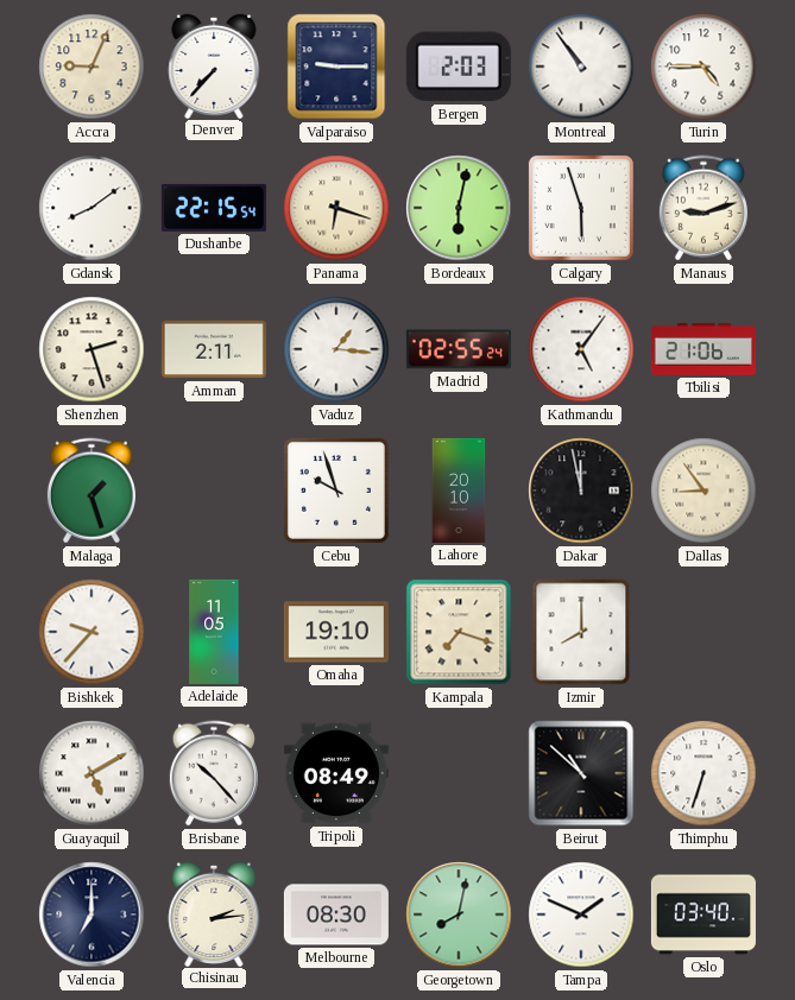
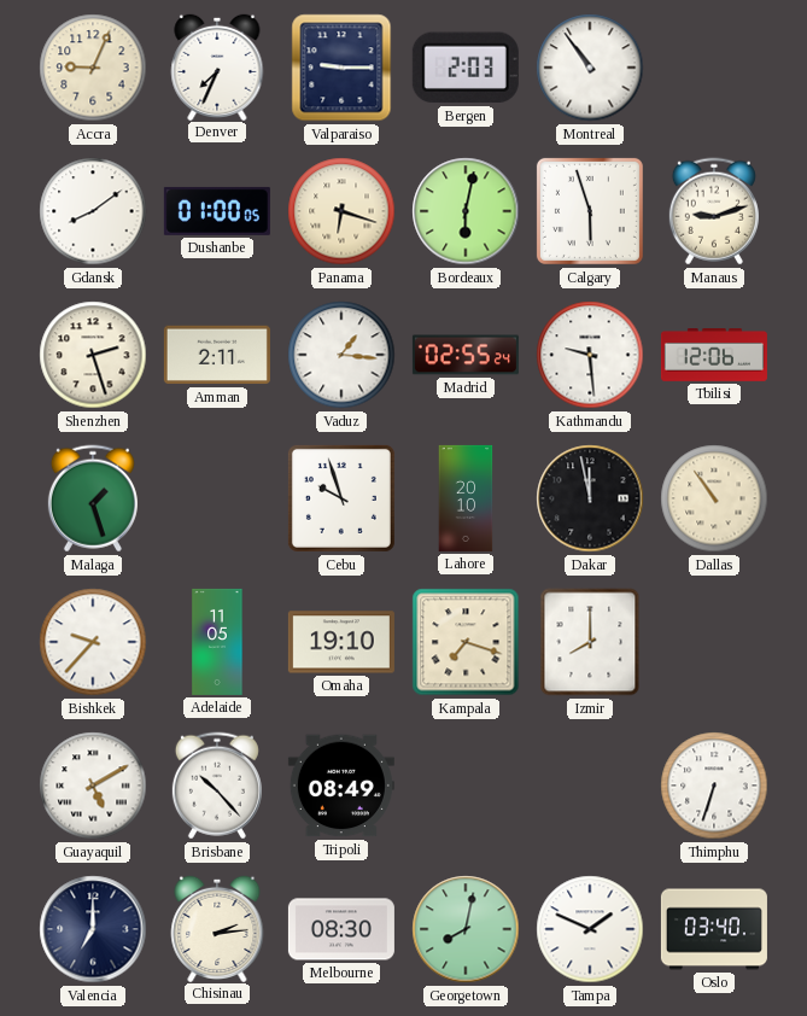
Denver: 7:37 -> 7:34 (217, 66)
Turin: 4:45 -> none (703, 67)
Dushanbe: 22:15 -> 01:00 (217, 211)
Kathmandu: 5:06 -> 9:29 (590, 355)
Tbilisi: 21:06 -> 12:06 (714, 356)
Dallas: 8:54 -> 10:54 (714, 498)
Beirut: 10:52 -> none (581, 773)
